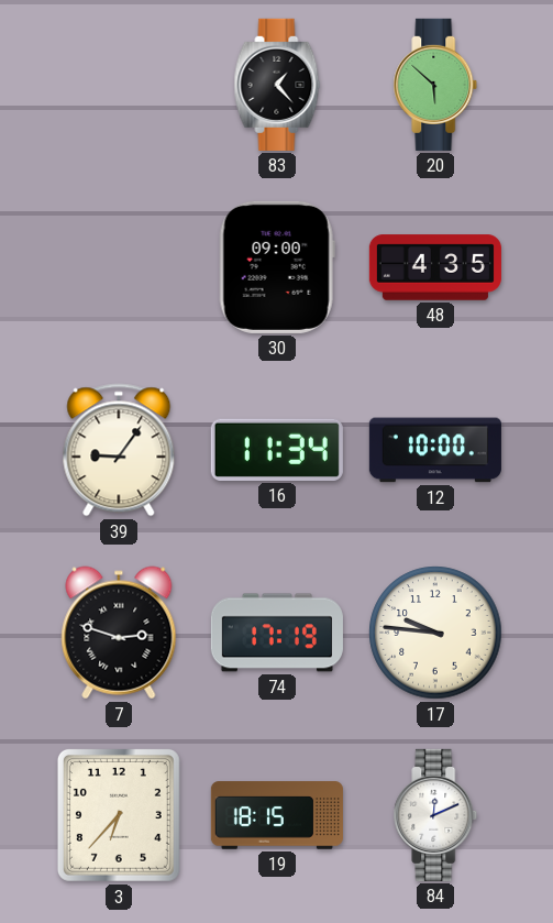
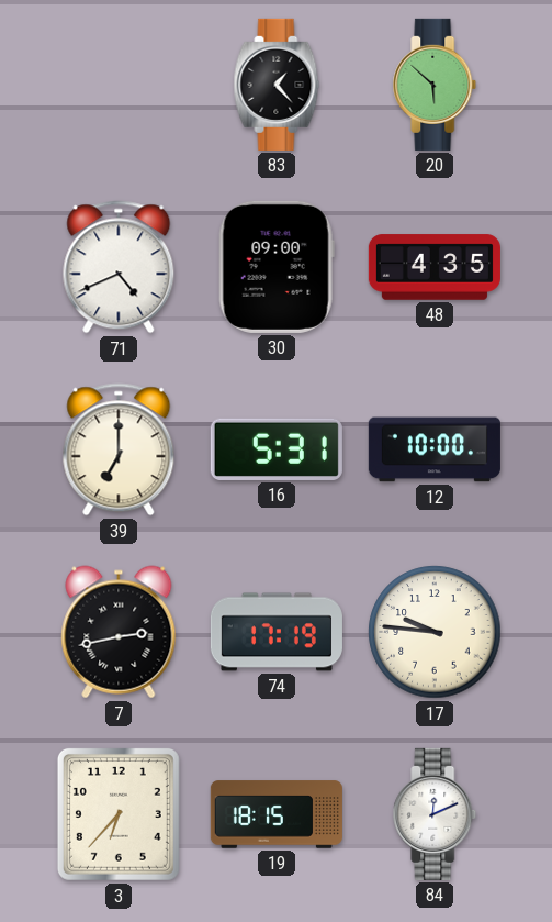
71: none -> 4:41 (119, 267)
39: 9:06 -> 7:00 (119, 449)
16: 11:34 -> 5:31 (277, 449)
7: 2:48 -> 2:43 (119, 632)
